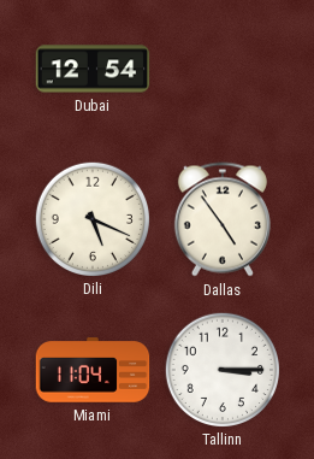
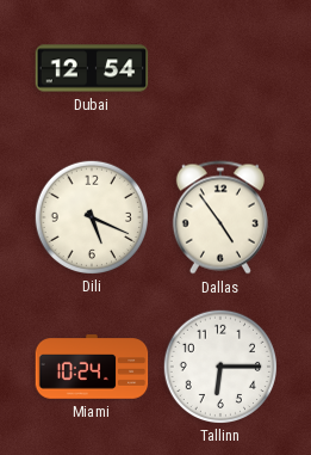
Miami: 11:04 -> 10:24 (92, 367)
Tallinn: 3:15 -> 6:15 (219, 365)
